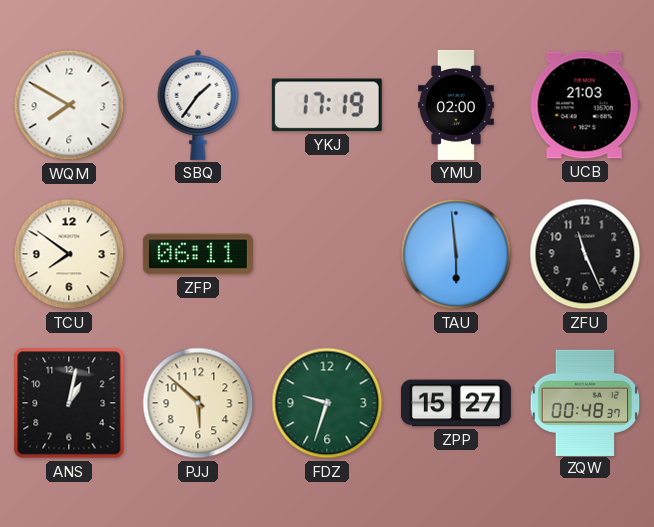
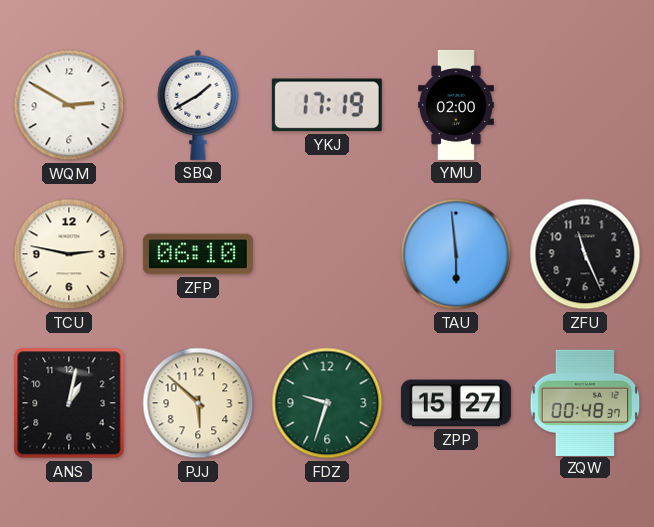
WQM: 7:50 -> 2:50 (69, 105)
SBQ: 1:36 -> 1:40 (198, 105)
UCB: 21:03 -> none (585, 105)
TCU: 7:51 -> 2:47 (69, 254)
ZFP: 06:11 -> 06:10 (198, 254)
